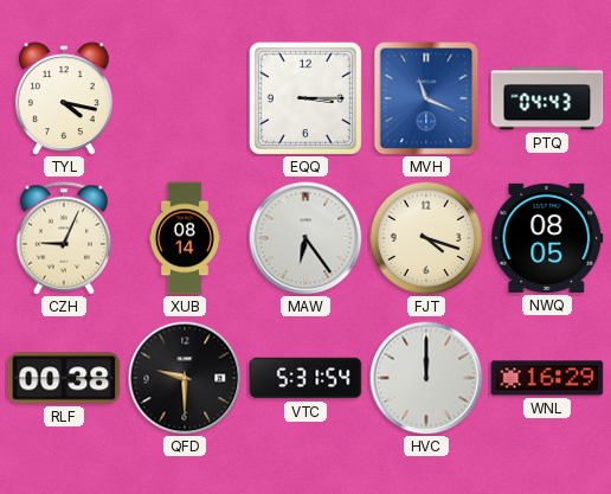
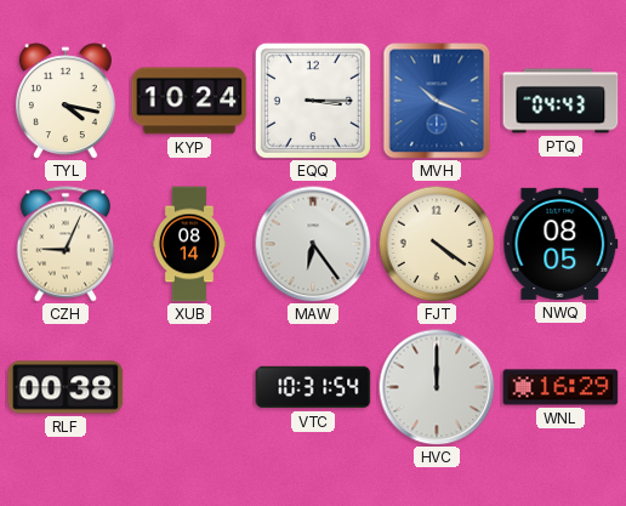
KYP: none -> 10:24 (189, 101)
MVH: 11:19 -> 10:19 (437, 101)
FJT: 4:18 -> 4:21 (437, 244)
QFD: 9:30 -> none (185, 378)
VTC: 5:31 -> 10:31 (313, 387)
